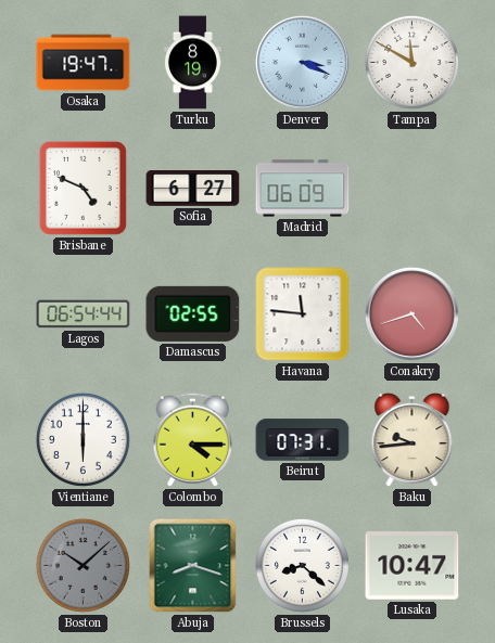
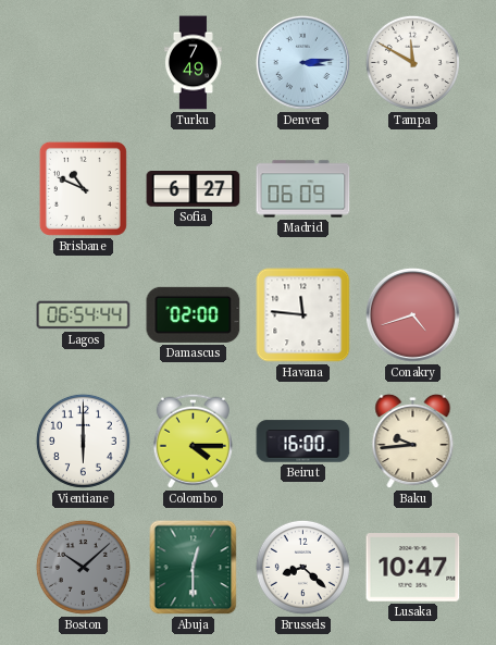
Osaka: 19:47 -> none (84, 63)
Turku: 8:19 -> 7:49 (193, 63)
Denver: 3:19 -> 3:14 (302, 62)
Brisbane: 4:49 -> 10:49 (83, 188)
Damascus: 02:55 -> 02:00 (194, 314)
Beirut: 07:31 -> 16:00 (303, 442)
Abuja: 8:18 -> 12:30 (194, 568)
